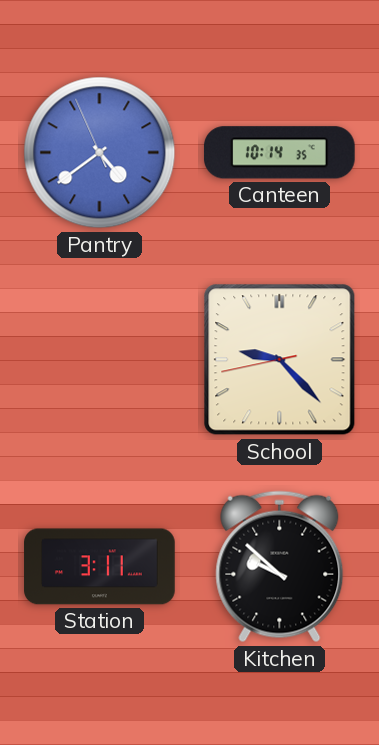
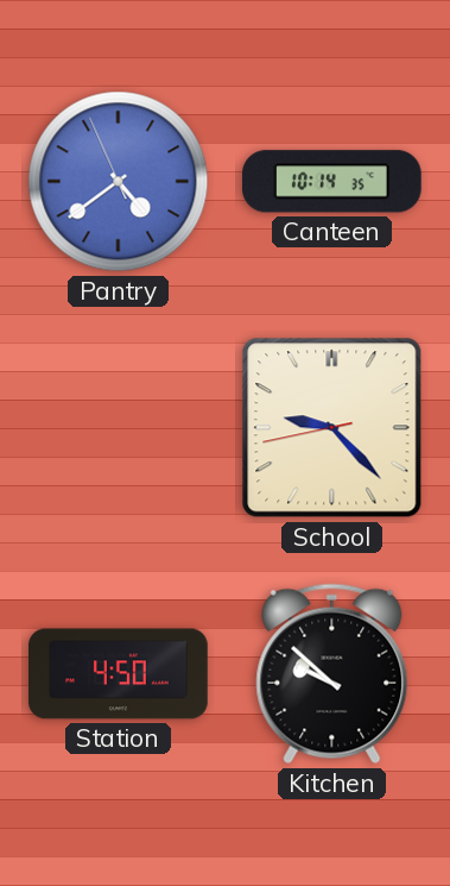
Station: 3:11 -> 4:50 (119, 674)
